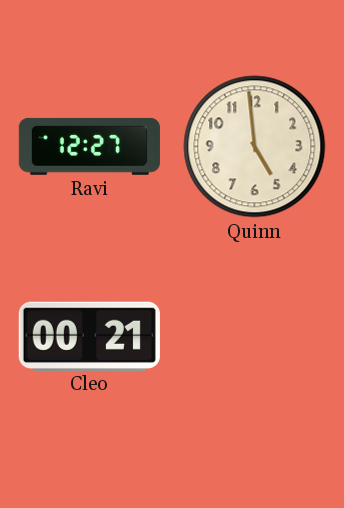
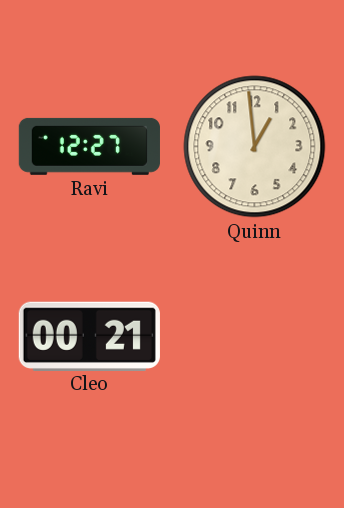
Quinn: 4:59 -> 12:59 (255, 147)
